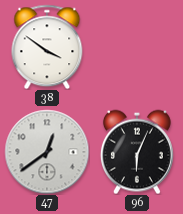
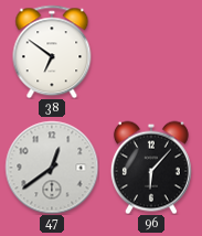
38: 3:51 -> 6:51 (52, 52)
96: 6:04 -> 6:07 (151, 168)
